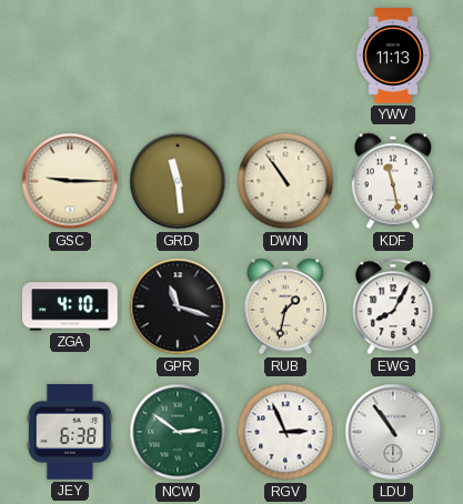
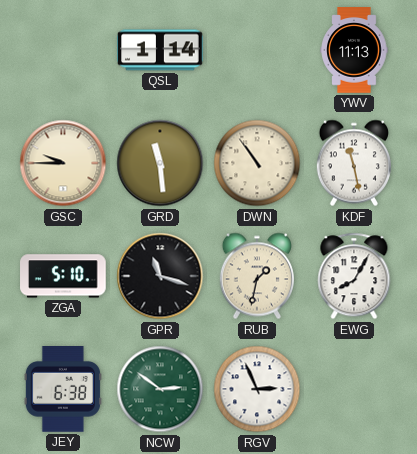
QSL: none -> 1:14 (160, 50)
GSC: 9:15 -> 9:45 (63, 163)
ZGA: 4:10 -> 5:10 (63, 276)
LDU: 10:54 -> none (393, 432)
